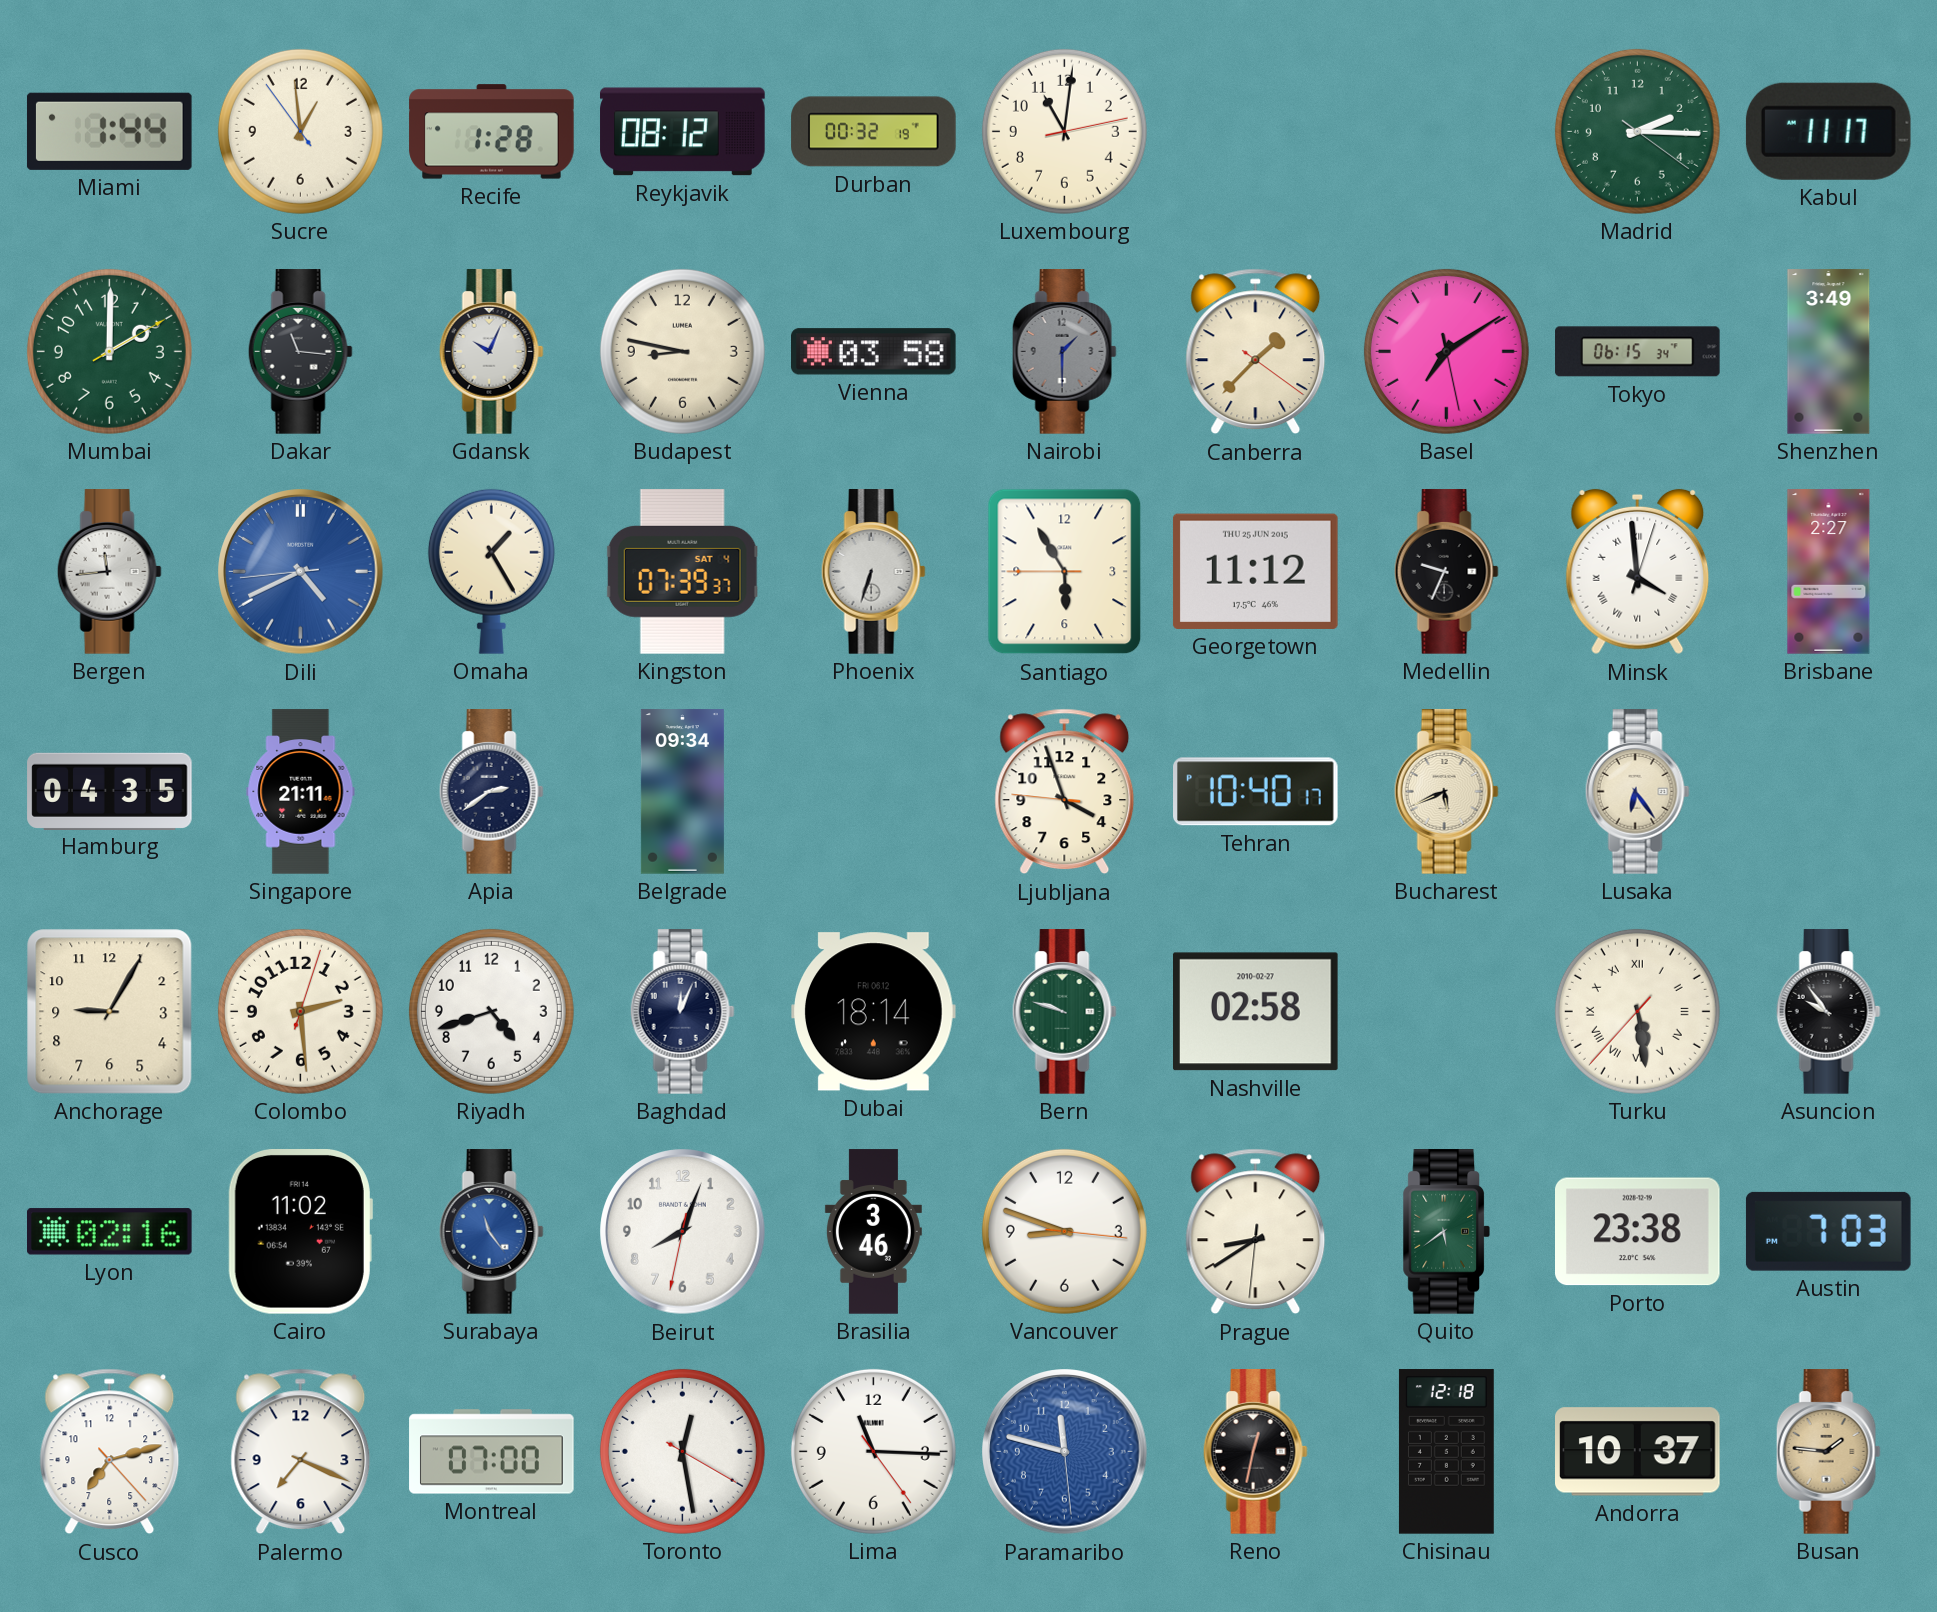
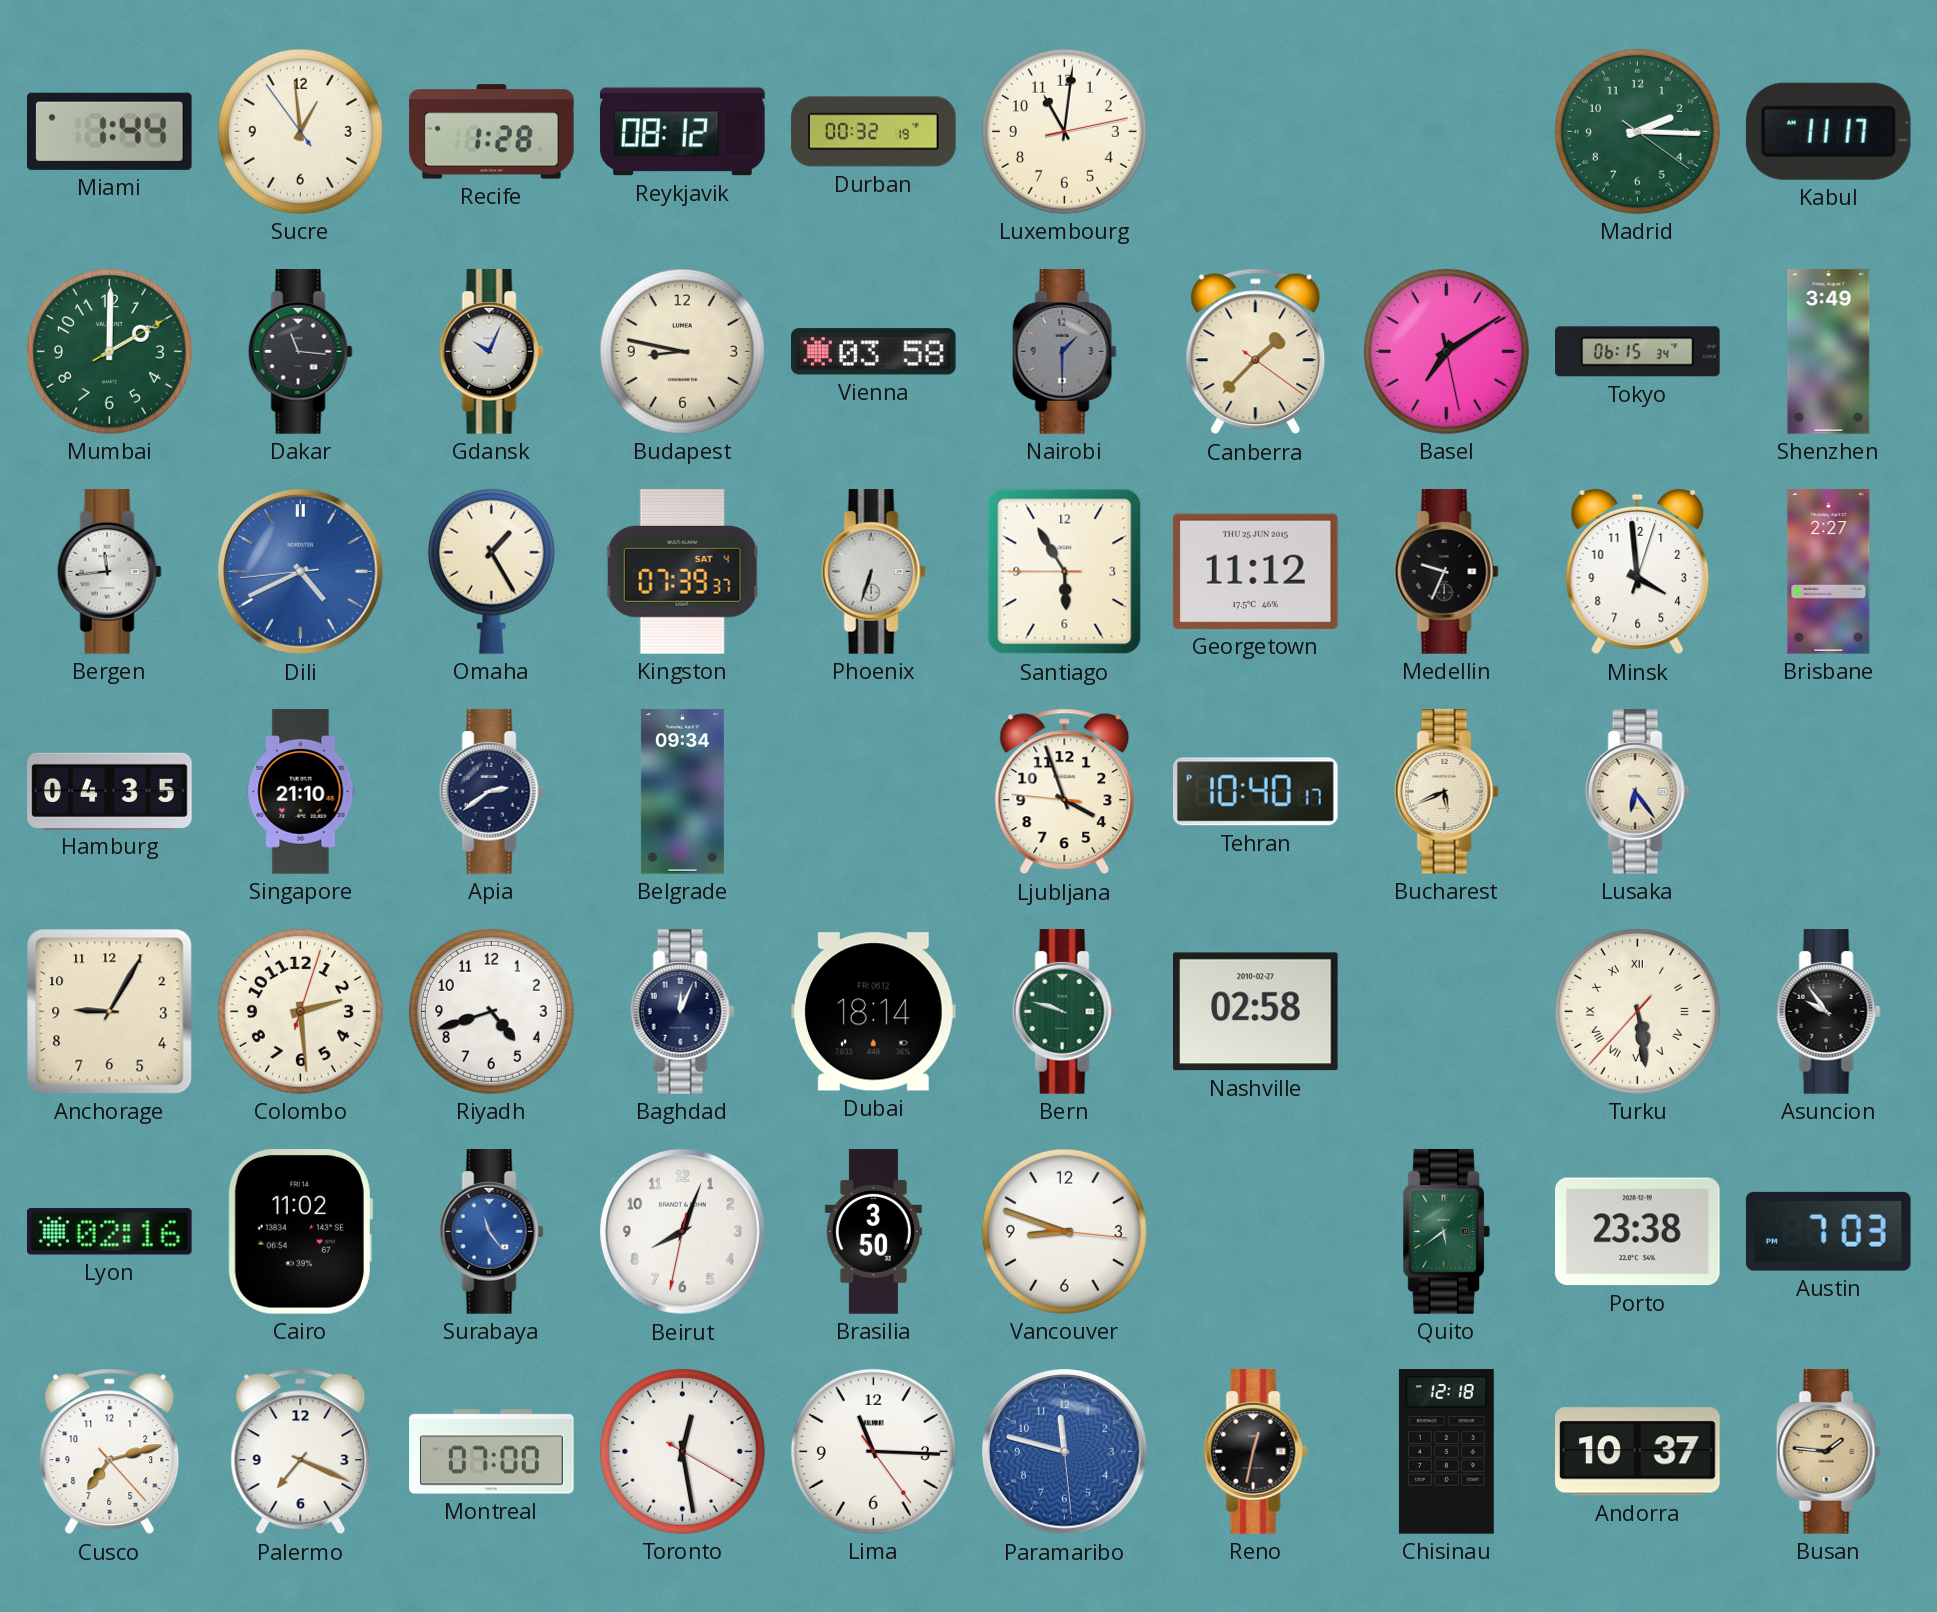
Minsk numerals: Roman -> Arabic (1638, 572)
Singapore: 21:11 -> 21:10 (301, 792)
Brasilia: 3:46 -> 3:50 (873, 1232)
Prague: 8:39 -> none (1256, 1232)
